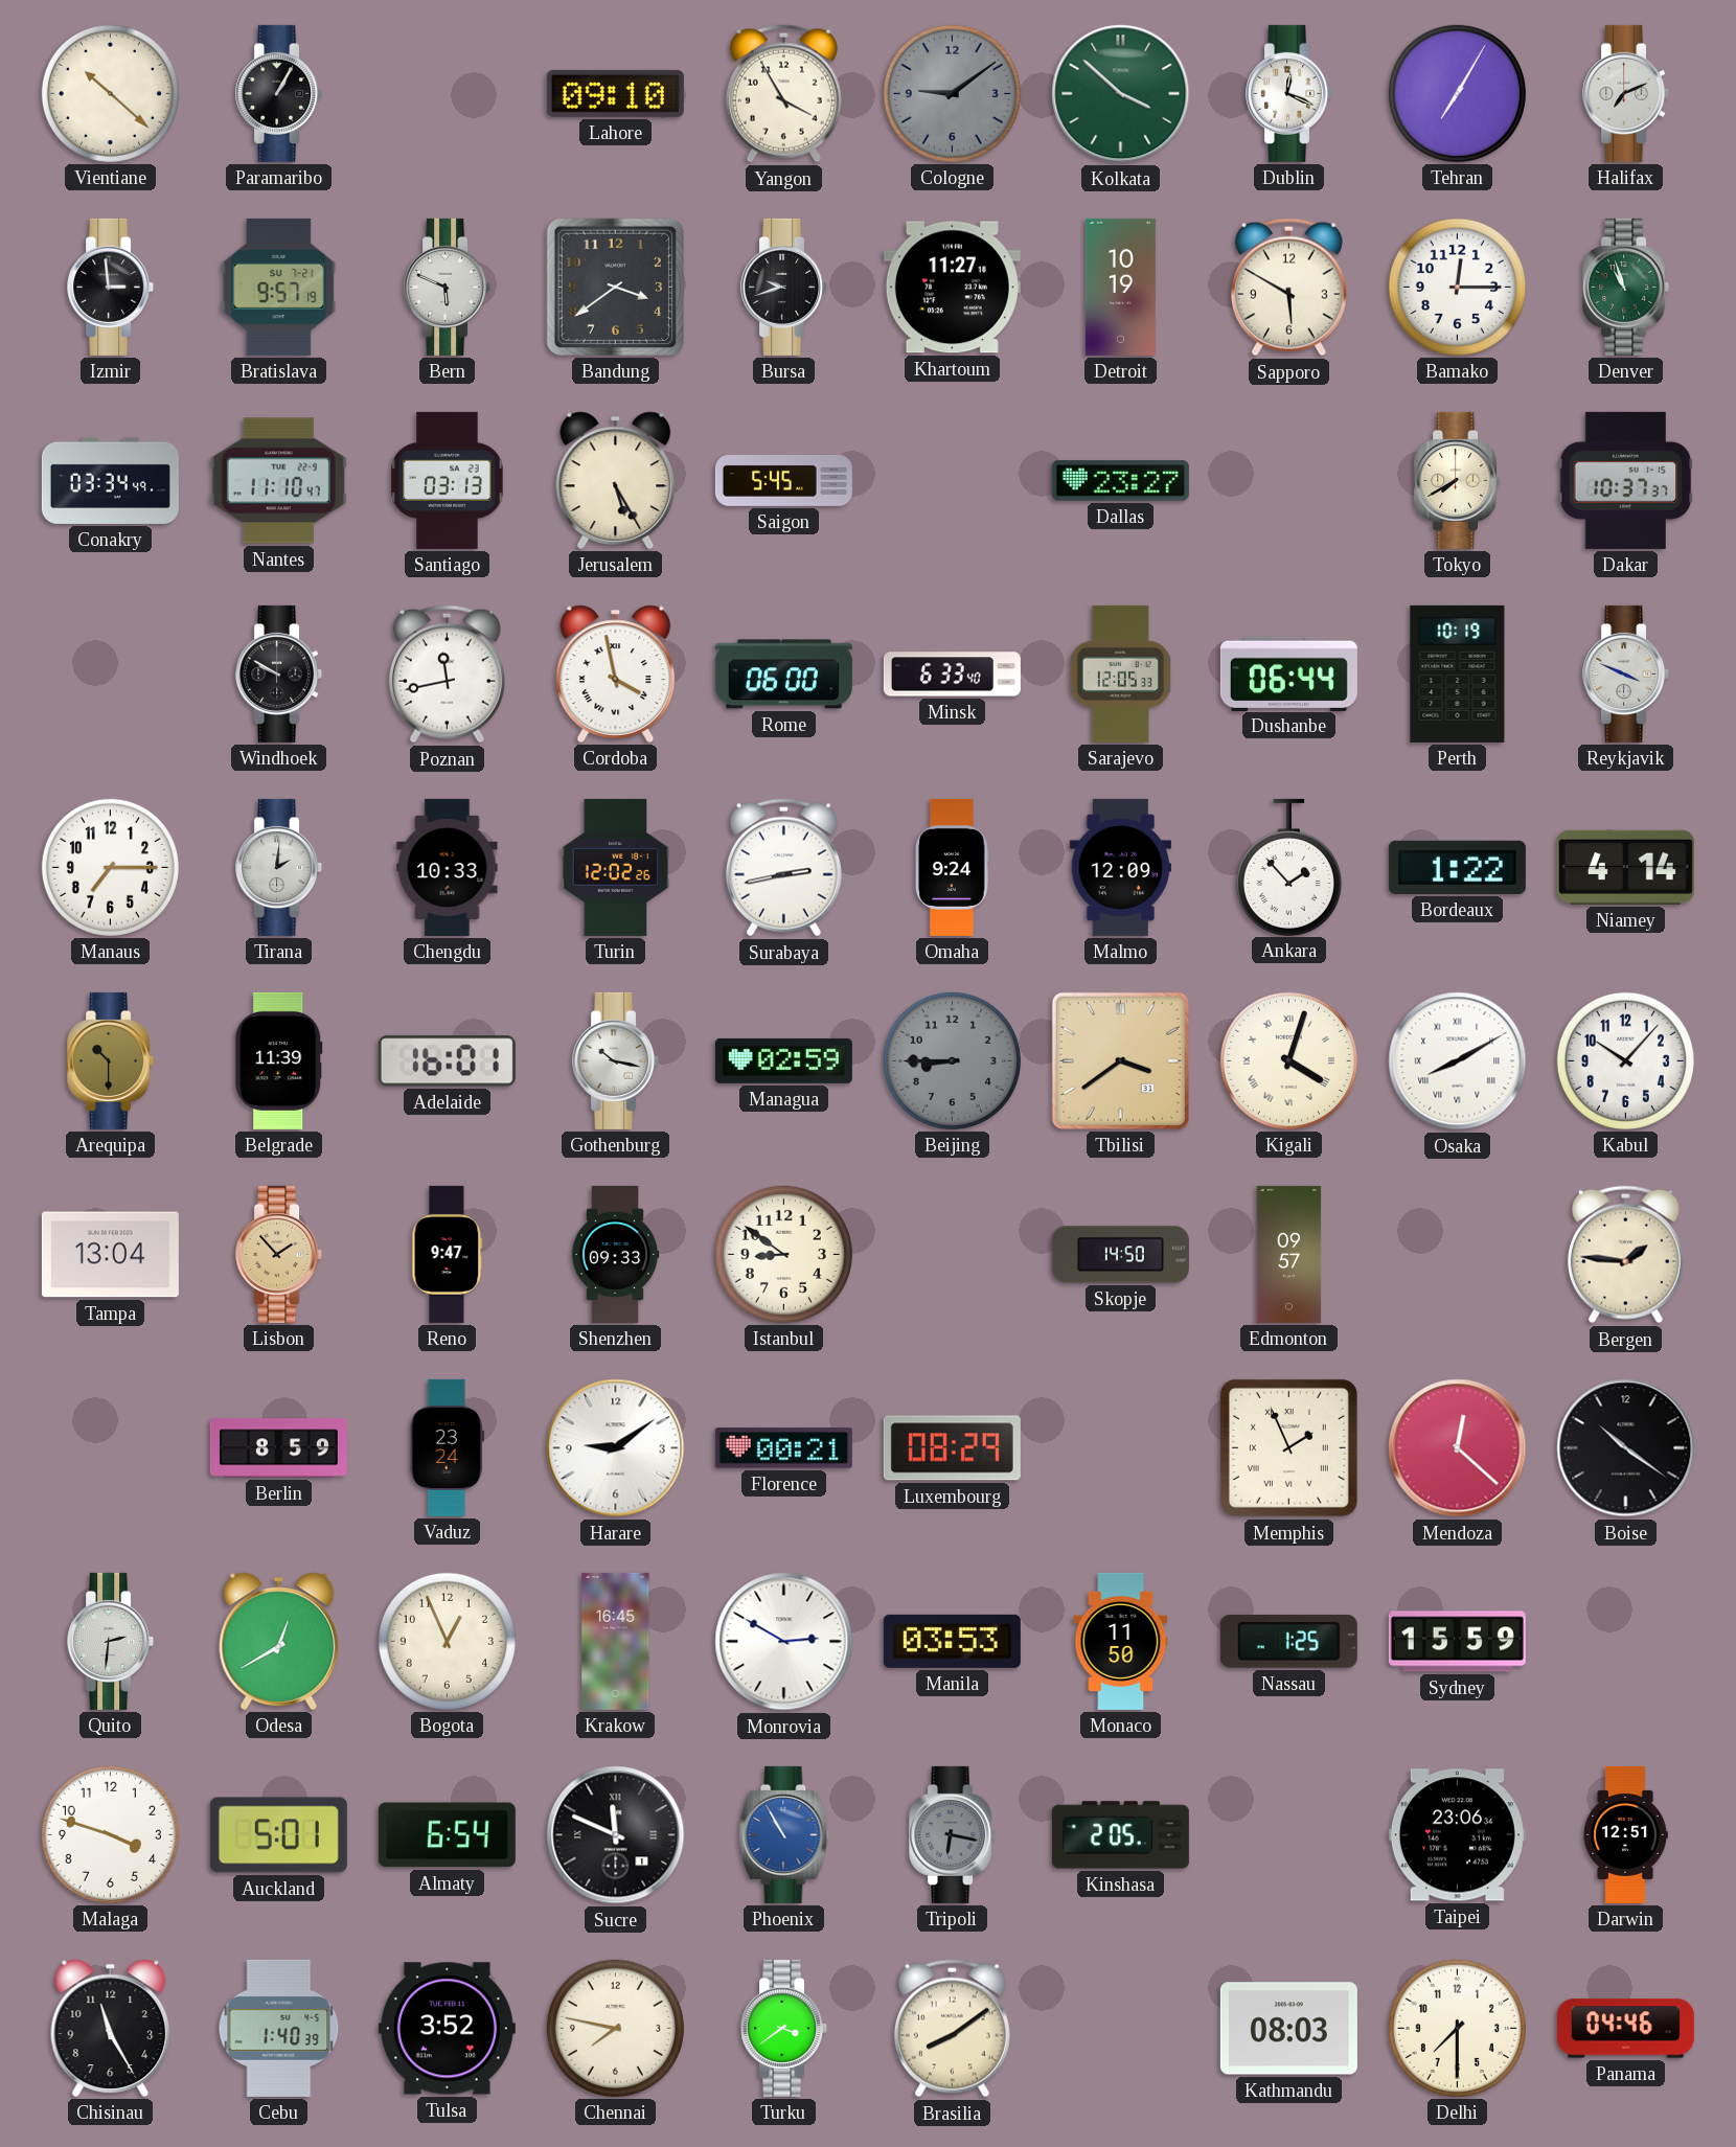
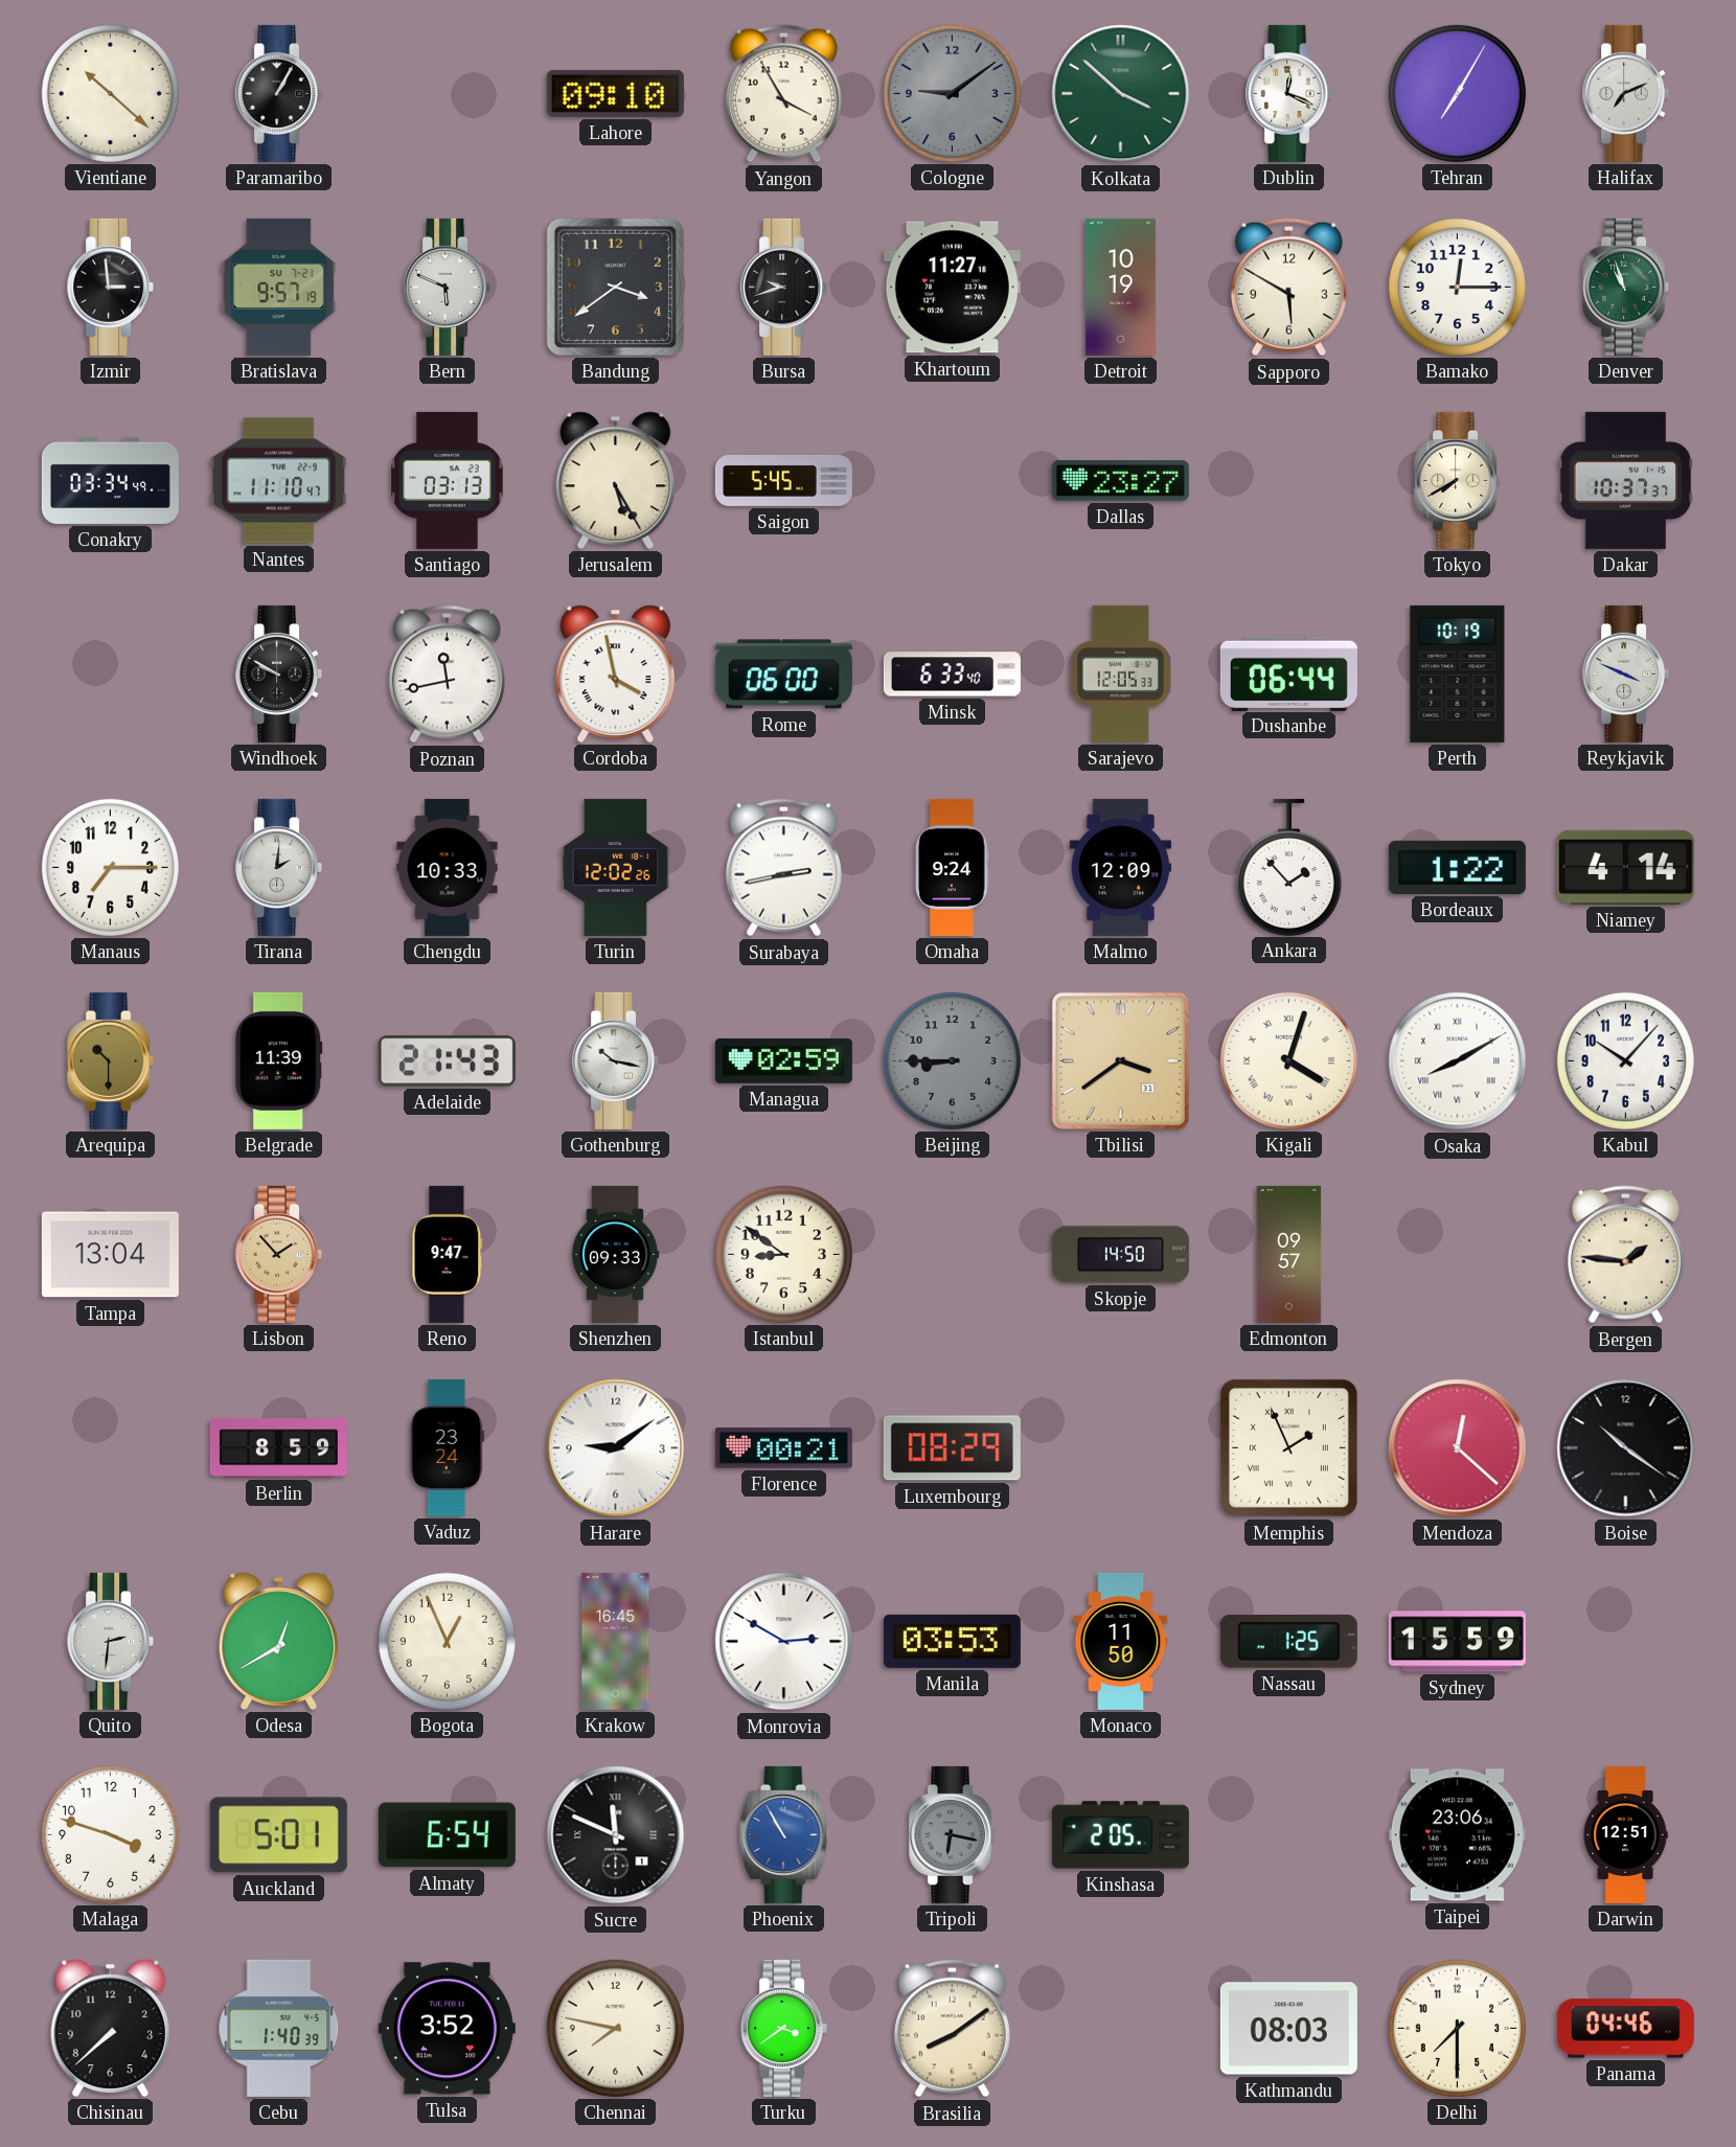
Adelaide: 16:01 -> 21:43 (447, 1061)
Chisinau: 11:25 -> 7:38 (111, 2028)
